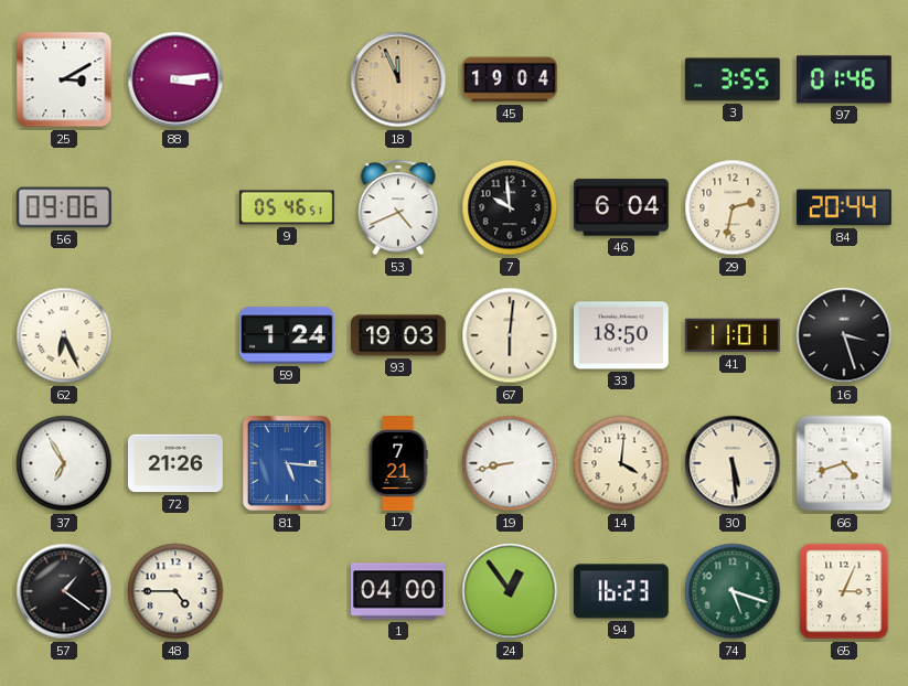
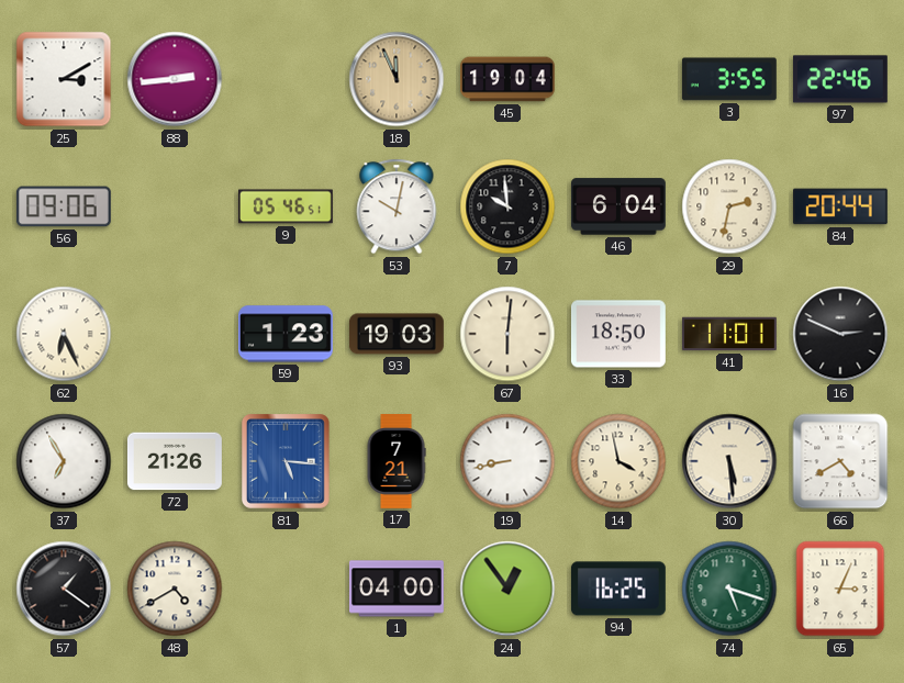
88: 3:14 -> 2:44 (175, 79)
97: 01:46 -> 22:46 (840, 79)
53: 4:41 -> 10:02 (397, 206)
59: 1:24 -> 1:23 (286, 334)
16: 3:27 -> 2:49 (840, 334)
14: 4:01 -> 3:58 (618, 461)
66: 4:42 -> 4:40 (840, 461)
48: 4:45 -> 4:40 (175, 589)
94: 16:23 -> 16:25 (618, 589)
